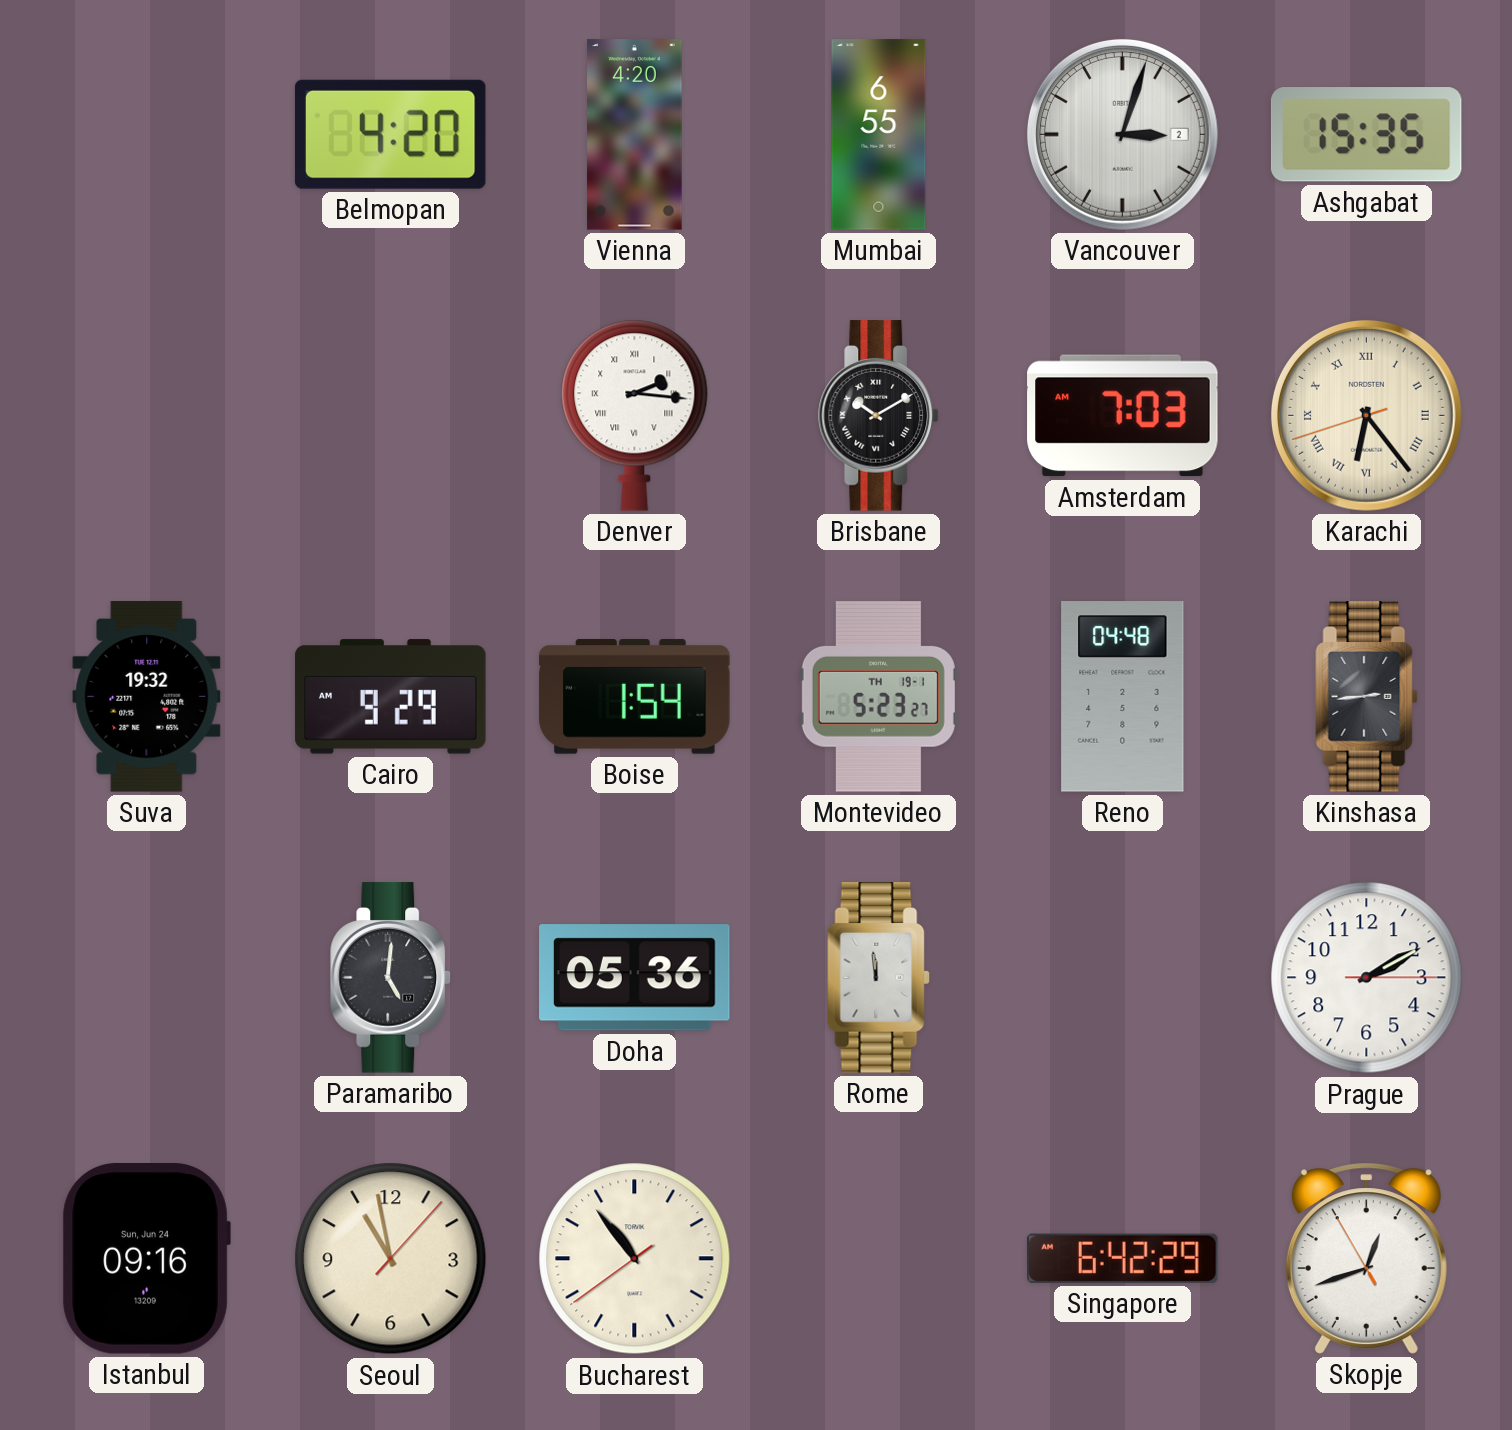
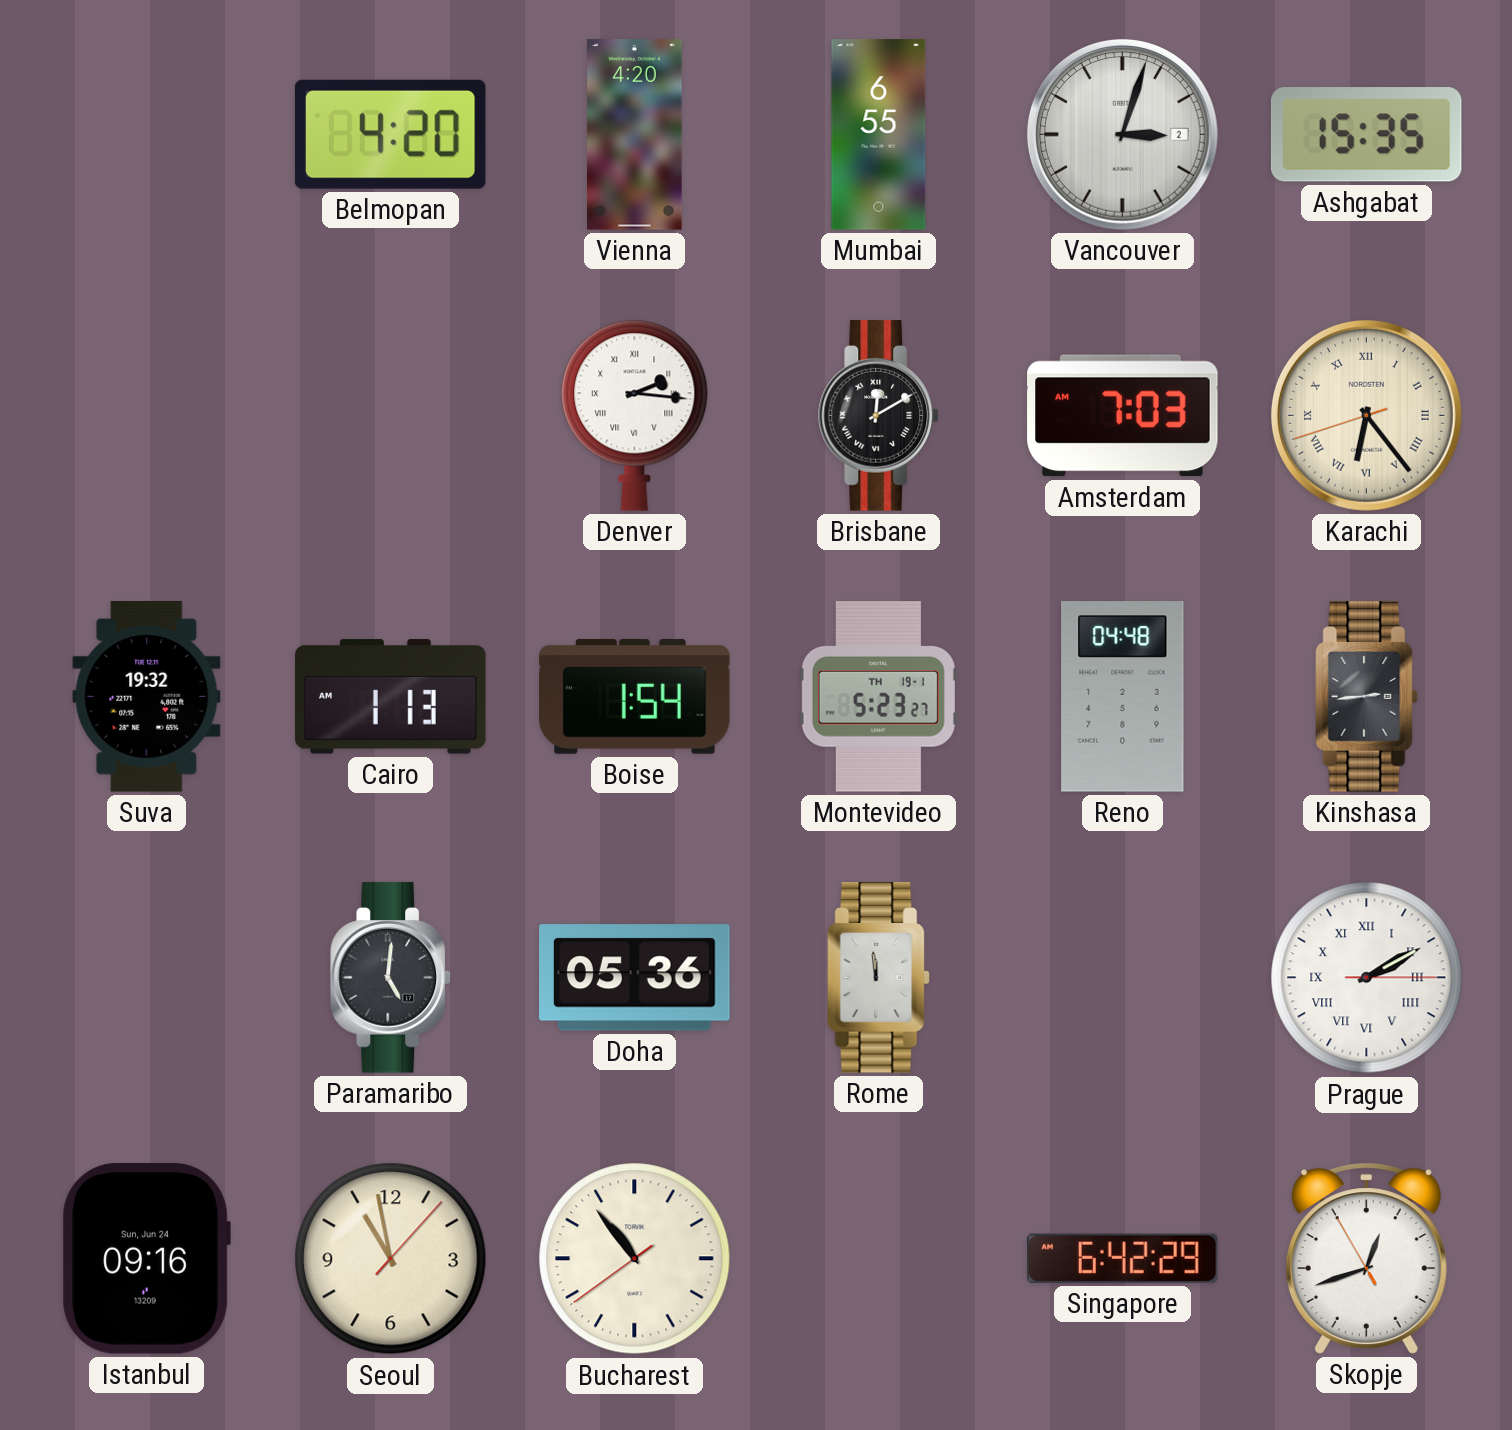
Brisbane: 10:10 -> 12:10 (879, 416)
Cairo: 9:29 -> 1:13 (391, 697)
Prague numerals: Arabic -> Roman (1367, 978)
